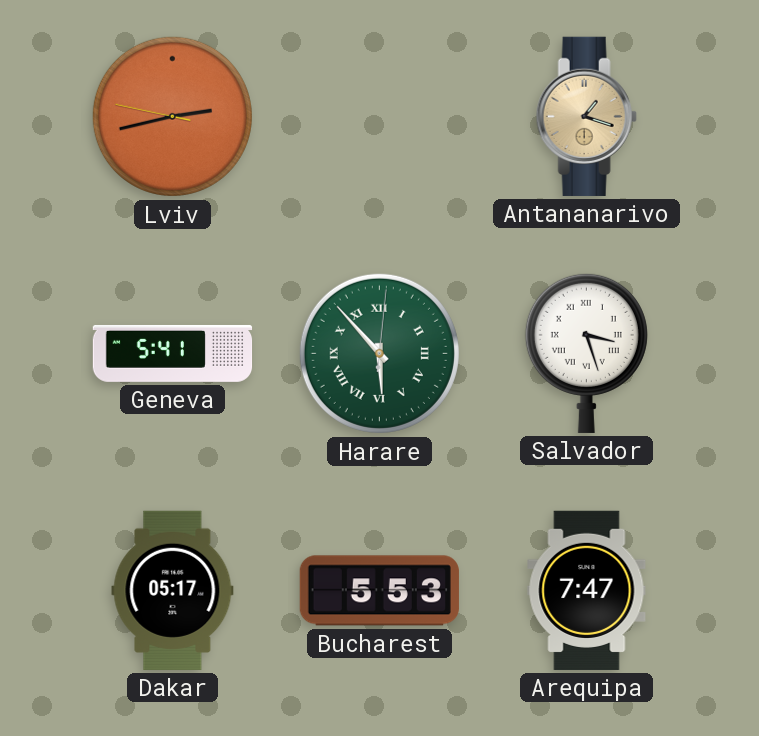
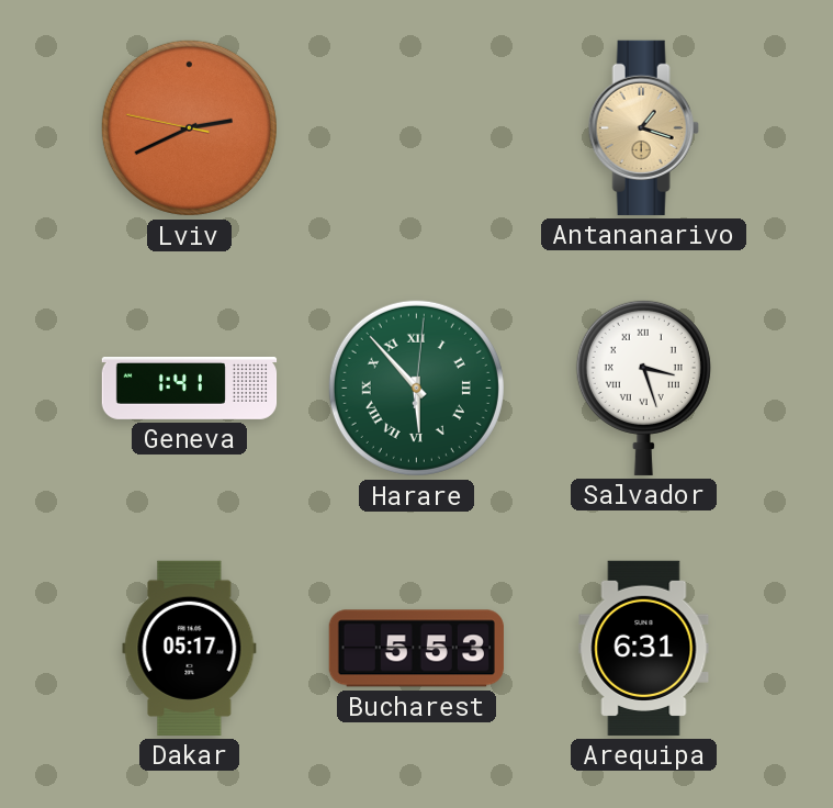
Lviv: 2:42 -> 2:40 (189, 127)
Geneva: 5:41 -> 1:41 (190, 388)
Arequipa: 7:47 -> 6:31 (644, 648)
